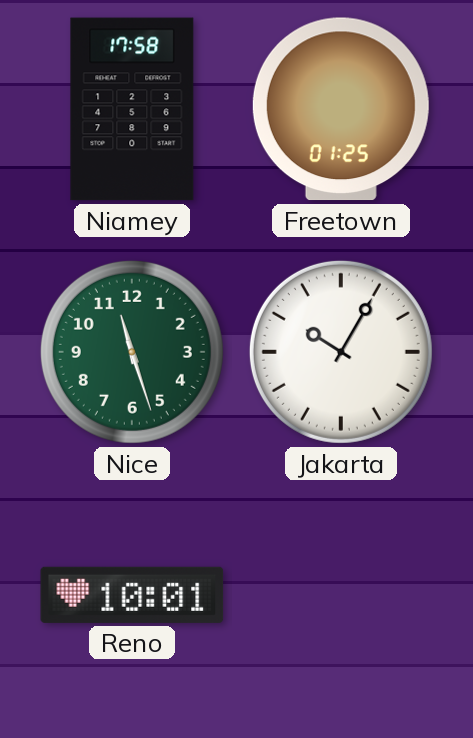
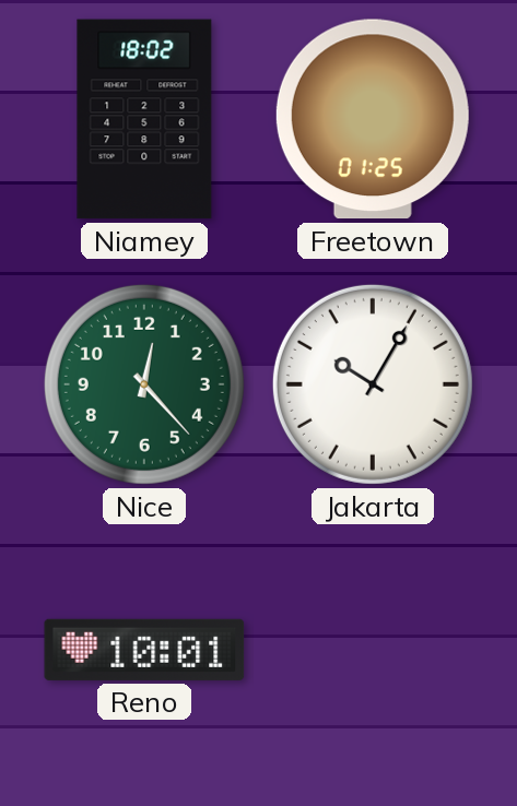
Niamey: 17:58 -> 18:02 (144, 119)
Nice: 11:27 -> 12:23 (144, 384)
